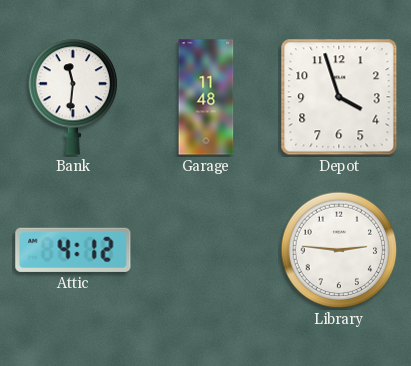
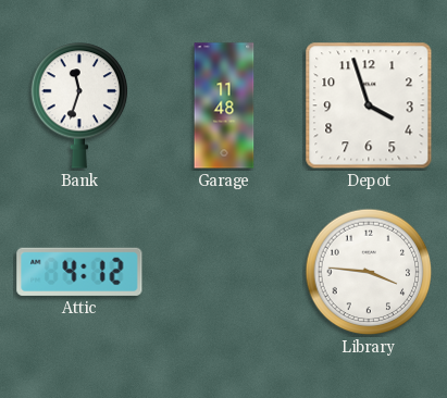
Bank: 11:31 -> 11:33 (79, 105)
Library: 2:46 -> 3:46 (369, 272)
